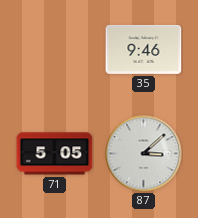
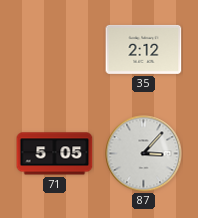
35: 9:46 -> 2:12 (144, 49)
87: 3:08 -> 3:07 (144, 154)
